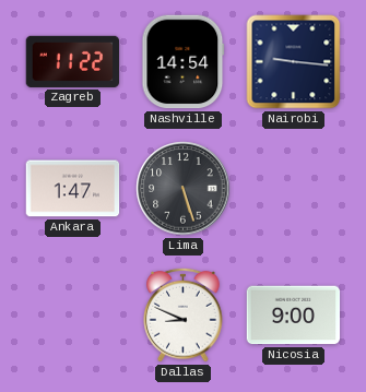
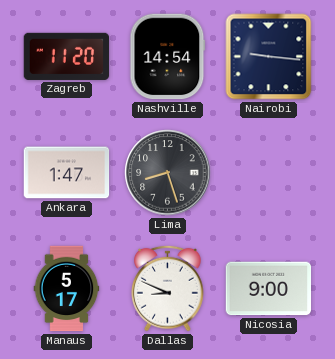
Zagreb: 11:22 -> 11:20 (67, 56)
Lima: 5:27 -> 8:27 (168, 173)
Manaus: none -> 5:17 (67, 289)
